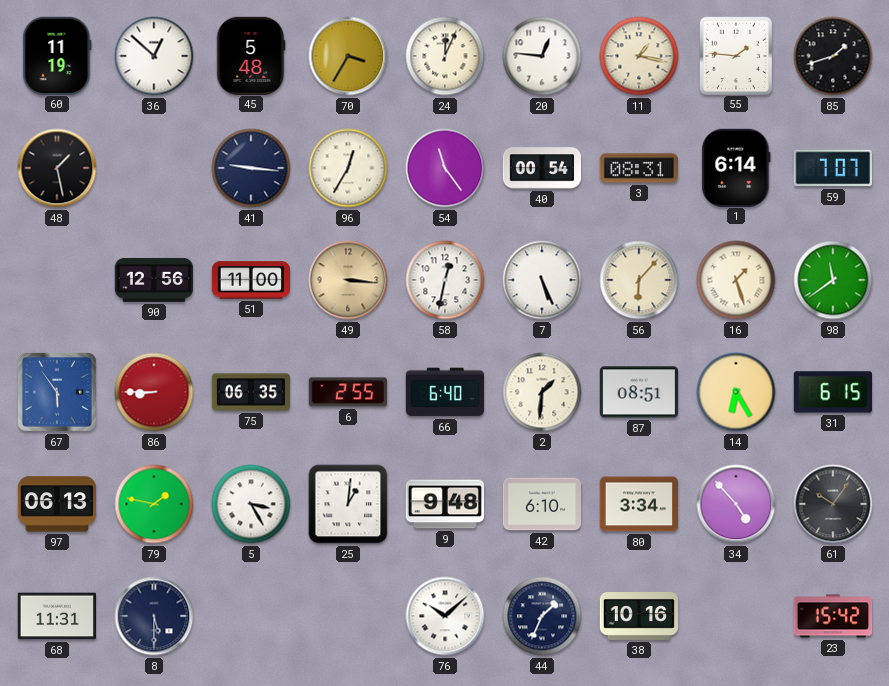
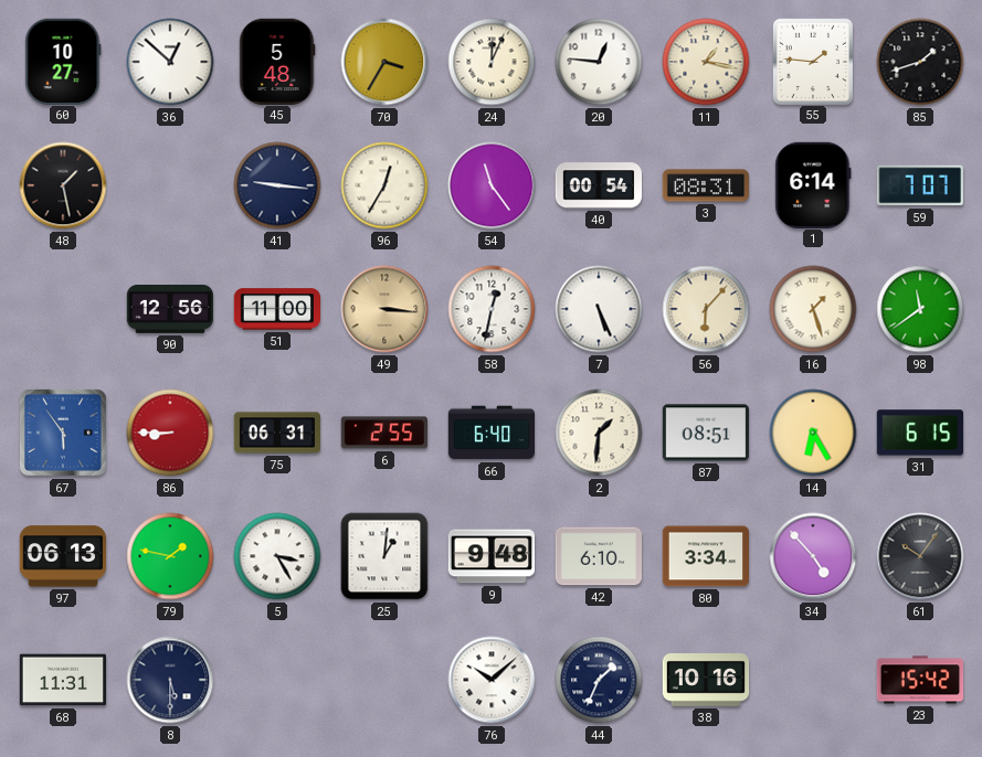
60: 11:19 -> 10:27 (63, 61)
75: 06:35 -> 06:31 (277, 433)
